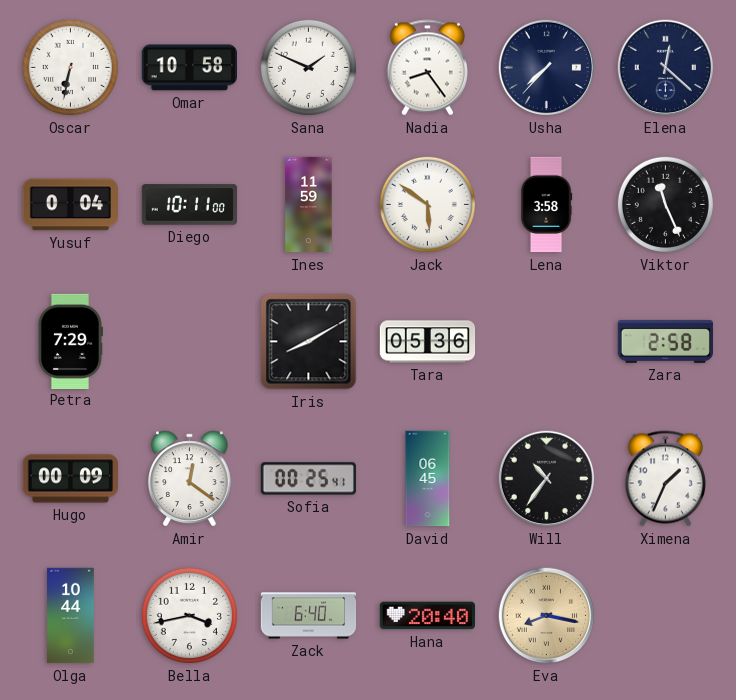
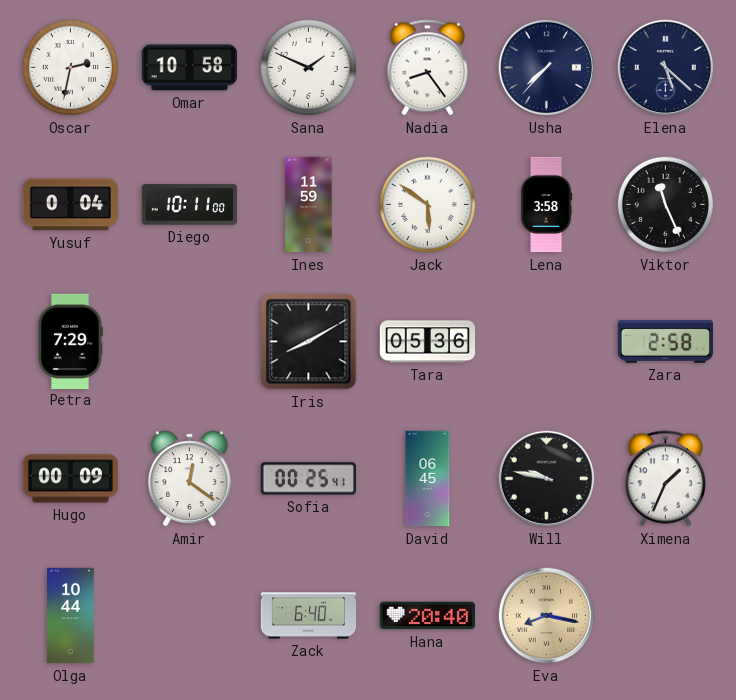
Oscar: 6:32 -> 2:32 (70, 67)
Elena: 12:22 -> 5:22 (666, 68)
Will: 10:36 -> 9:47 (547, 479)
Bella: 3:43 -> none (189, 615)
